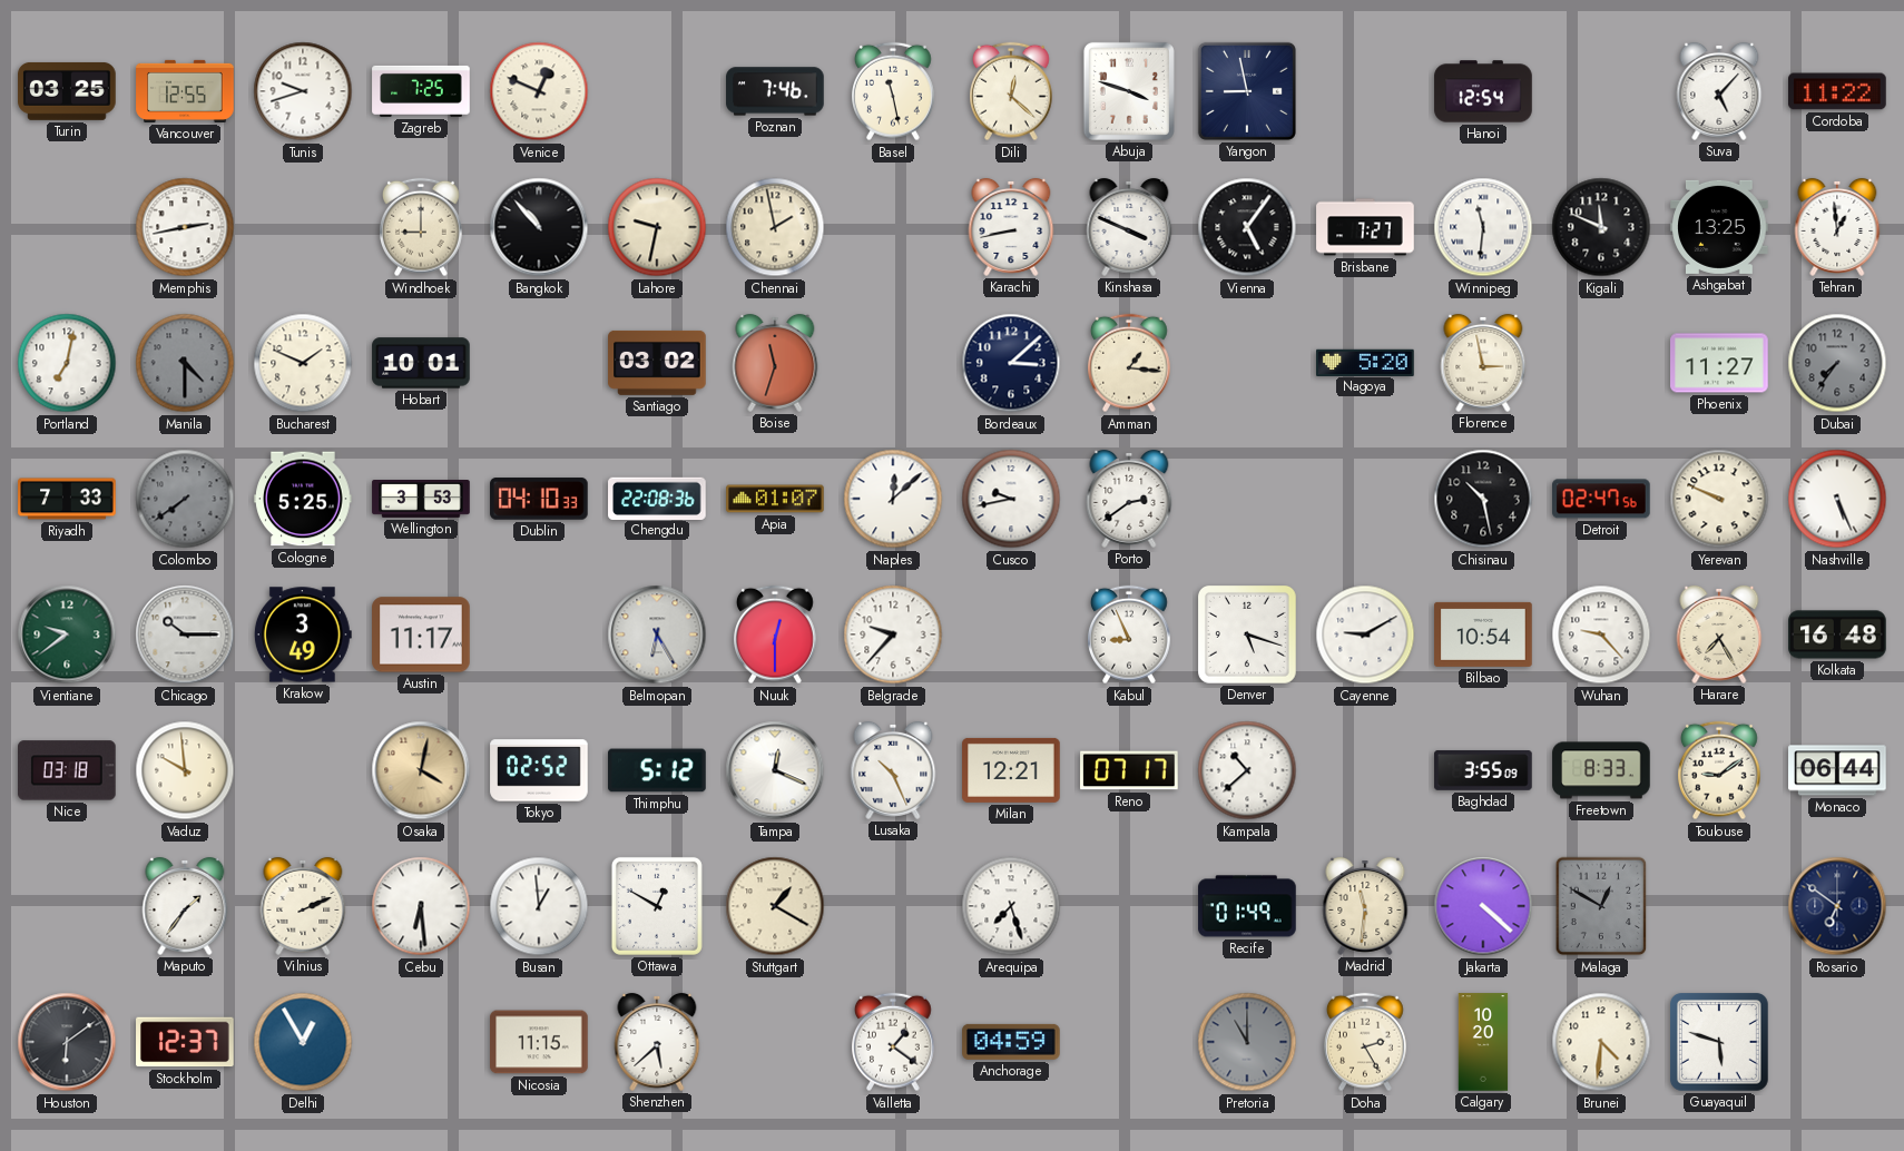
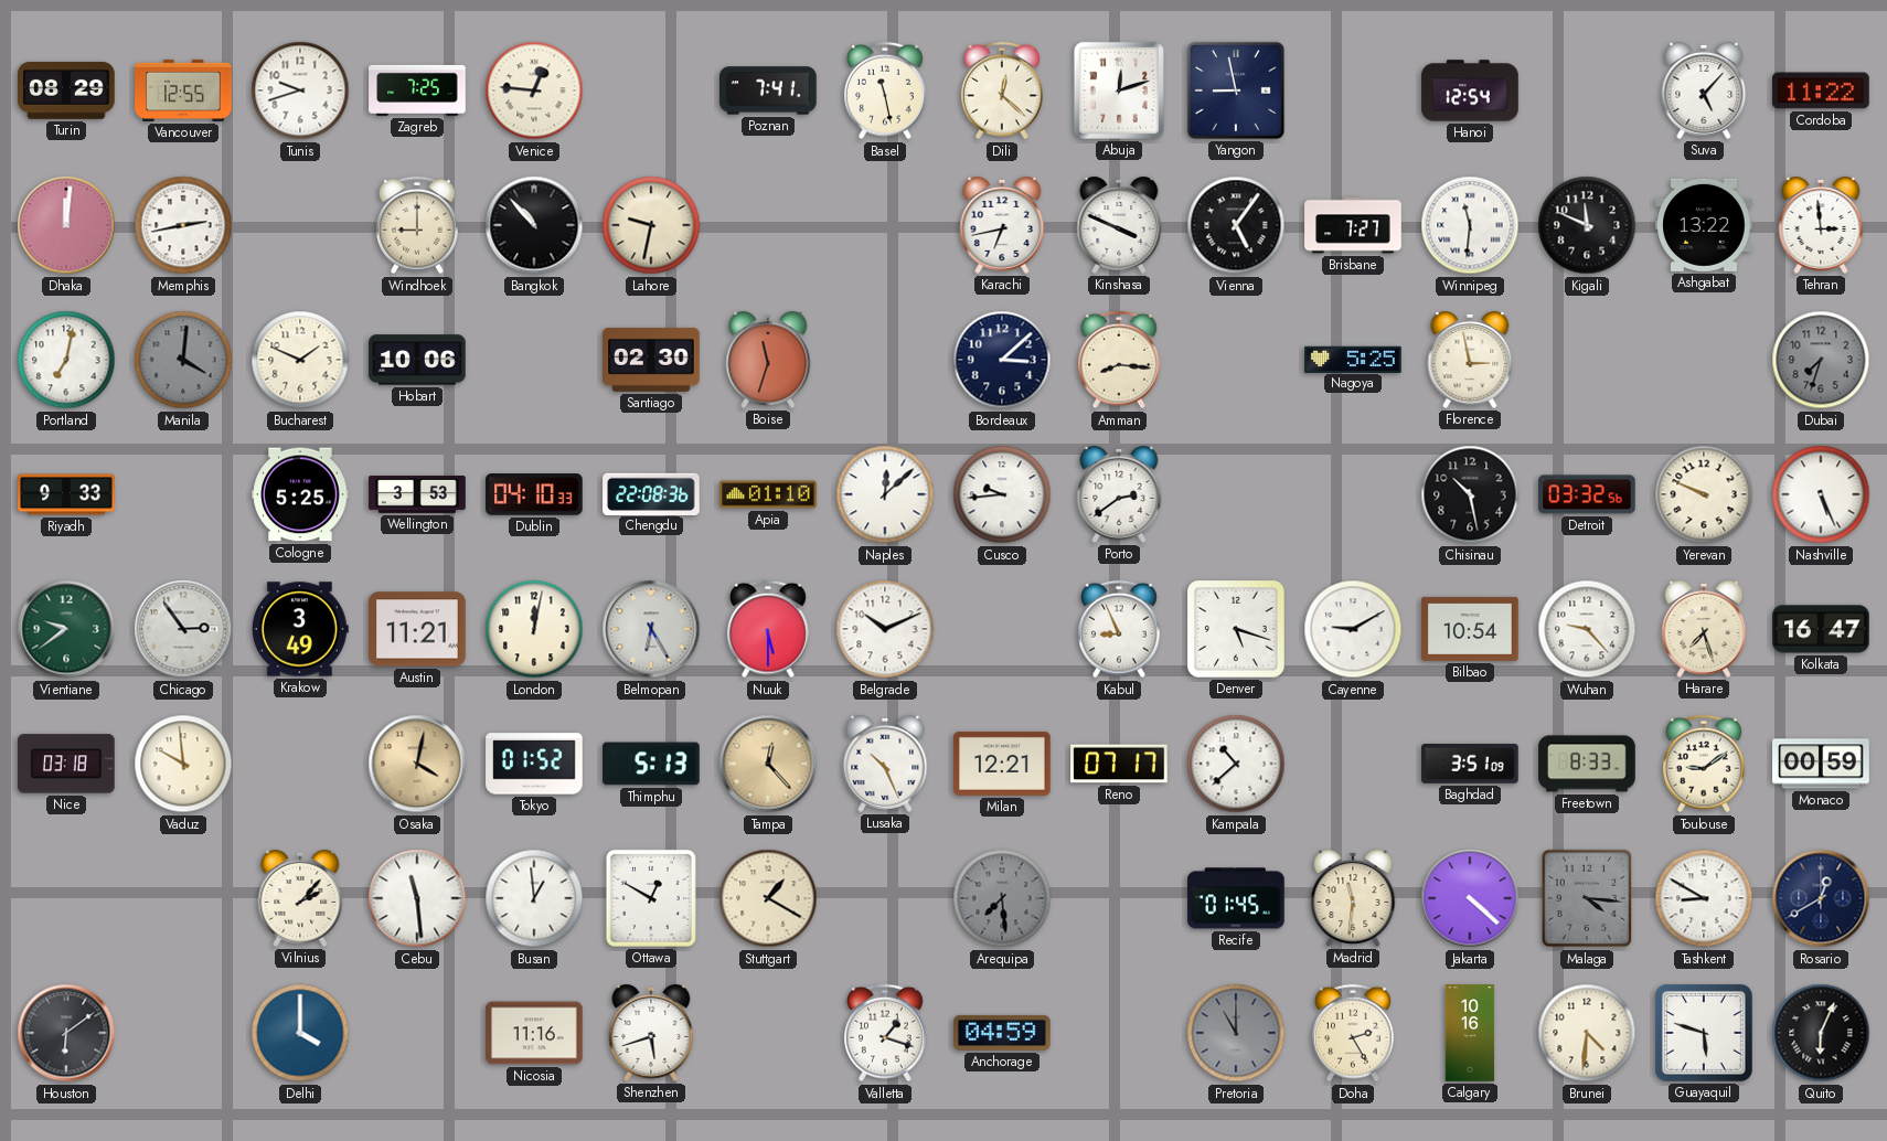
Turin: 03:25 -> 08:29 (66, 90)
Venice: 12:49 -> 12:46 (534, 90)
Poznan: 7:46 -> 7:41 (768, 90)
Abuja: 3:48 -> 12:12 (1119, 90)
Dhaka: none -> 12:01 (66, 225)
Chennai: 1:58 -> none (775, 227)
Karachi: 8:43 -> 6:43 (1002, 225)
Ashgabat: 13:25 -> 13:22 (1704, 225)
Tehran: 12:59 -> 2:59 (1821, 225)
Manila: 4:30 -> 4:01 (183, 360)
Hobart: 10:01 -> 10:06 (417, 360)
Santiago: 03:02 -> 02:30 (651, 360)
Amman: 1:16 -> 8:16 (1120, 360)
Nagoya: 5:20 -> 5:25 (1353, 359)
Phoenix: 11:27 -> none (1719, 363)
Dubai: 7:36 -> 7:33 (1821, 360)
Riyadh: 7:33 -> 9:33 (66, 494)
Colombo: 7:39 -> none (185, 499)
Apia: 01:07 -> 01:10 (768, 494)
Cusco: 9:43 -> 9:44 (1002, 494)
Detroit: 02:47 -> 03:32 (1587, 494)
Chicago: 10:15 -> 2:54 (183, 629)
Austin: 11:17 -> 11:21 (417, 629)
London: none -> 12:02 (534, 629)
Nuuk: 12:30 -> 5:30 (769, 629)
Belgrade: 9:37 -> 10:11 (885, 629)
Harare: 7:25 -> 7:27 (1704, 629)
Kolkata: 16:48 -> 16:47 (1821, 629)
Tokyo: 02:52 -> 01:52 (534, 764)
Thimphu: 5:12 -> 5:13 (651, 764)
Tampa: 12:19 -> 12:23 (768, 764)
Tampa dial: white -> champagne (768, 764)
Baghdad: 3:55 -> 3:51 (1470, 764)
Monaco: 06:44 -> 00:59 (1821, 764)
Maputo: 1:36 -> none (185, 906)
Vilnius: 2:11 -> 2:07 (300, 898)
Cebu: 6:29 -> 11:29 (417, 898)
Arequipa: 7:27 -> 7:29 (1002, 898)
Arequipa dial: white -> grey (1002, 898)
Recife: 01:49 -> 01:45 (1236, 898)
Malaga: 12:50 -> 4:16 (1587, 898)
Tashkent: none -> 8:50 (1704, 898)
Rosario: 6:51 -> 12:40 (1821, 898)
Stockholm: 12:37 -> none (185, 1042)
Delhi: 12:55 -> 4:00 (300, 1033)
Nicosia: 11:15 -> 11:16 (534, 1033)
Shenzhen: 5:38 -> 5:42 (651, 1033)
Valletta: 1:21 -> 1:18 (886, 1033)
Calgary: 10:20 -> 10:16 (1470, 1033)
Quito: none -> 6:04 (1821, 1033)
